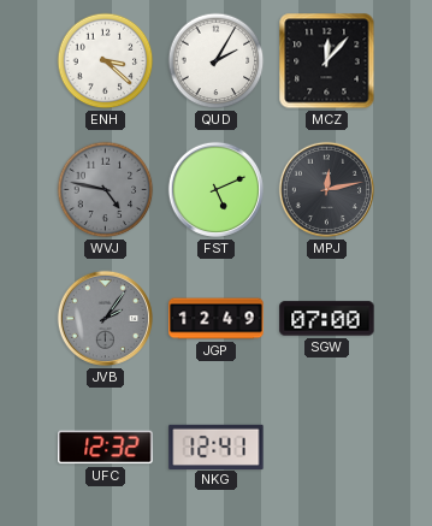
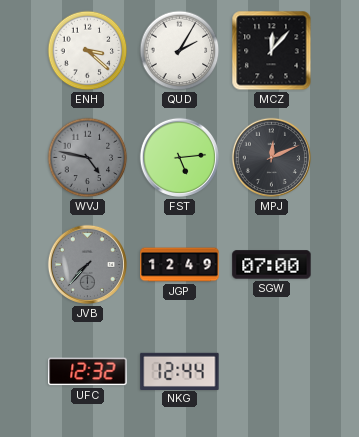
FST: 5:11 -> 5:14 (179, 157)
MPJ: 12:13 -> 12:11 (271, 157)
JVB: 2:06 -> 7:37 (87, 264)
NKG: 12:41 -> 12:44 (180, 371)
